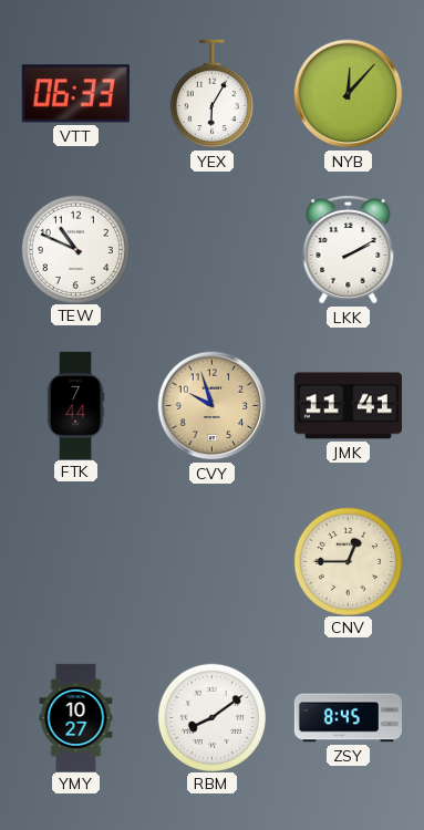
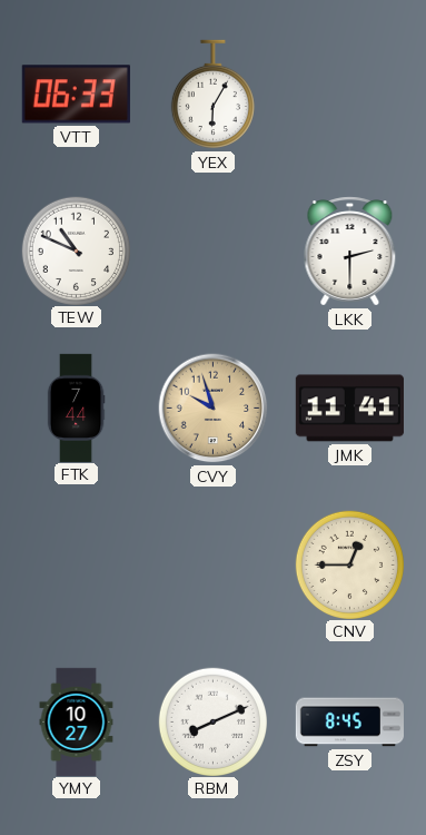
NYB: 12:07 -> none (349, 94)
LKK: 2:10 -> 2:30 (350, 252)
RBM: 8:09 -> 8:11 (212, 721)
